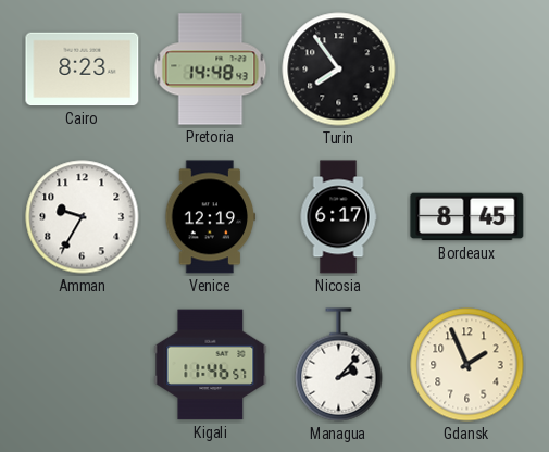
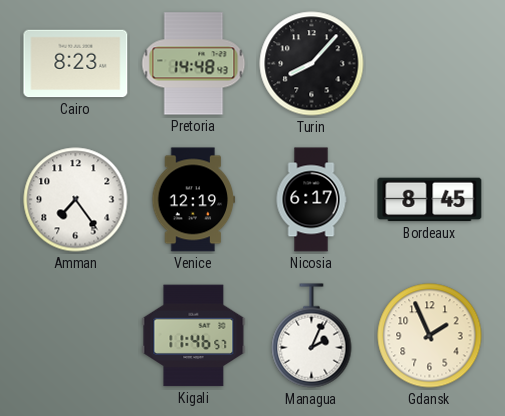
Turin: 7:54 -> 8:07 (312, 64)
Amman: 9:35 -> 7:24 (76, 200)
Managua: 2:07 -> 2:04 (312, 336)
